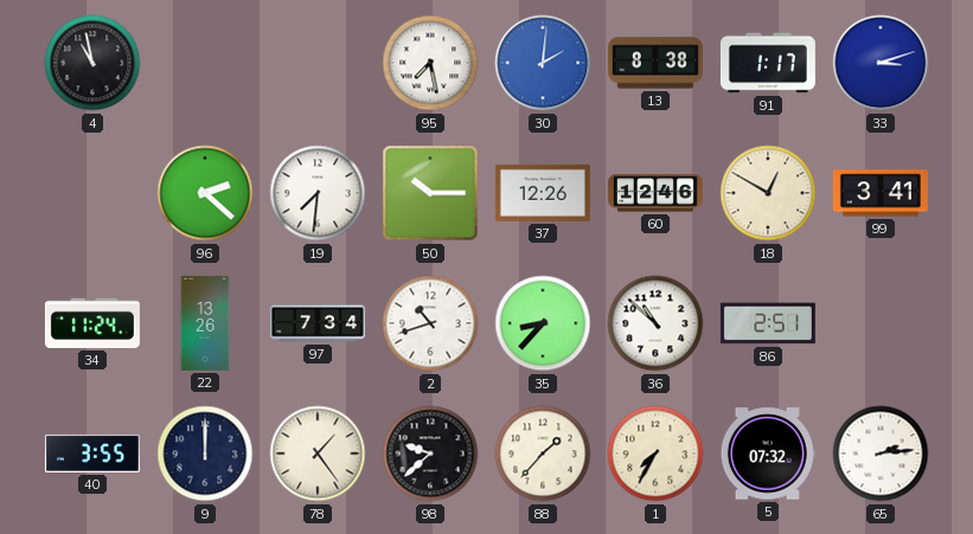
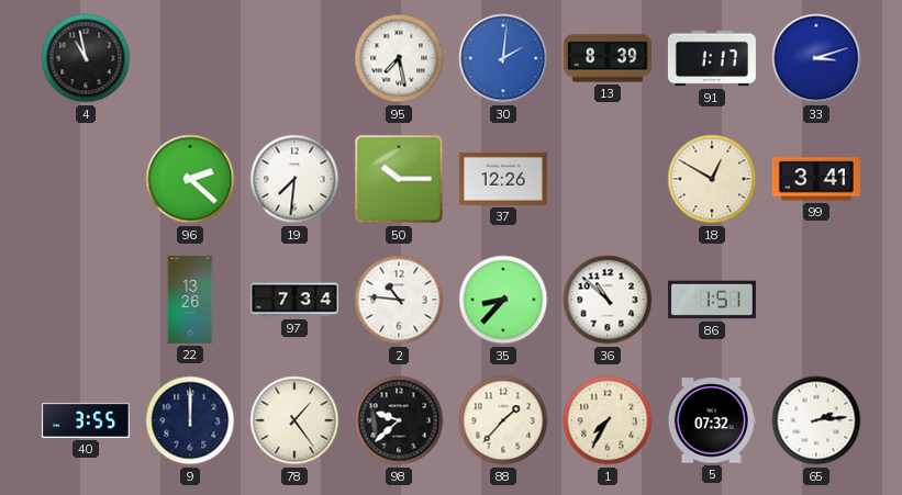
13: 8:38 -> 8:39 (608, 58)
60: 12:46 -> none (655, 193)
34: 11:24 -> none (92, 323)
2: 10:42 -> 10:46 (399, 300)
86: 2:51 -> 1:51 (712, 300)
